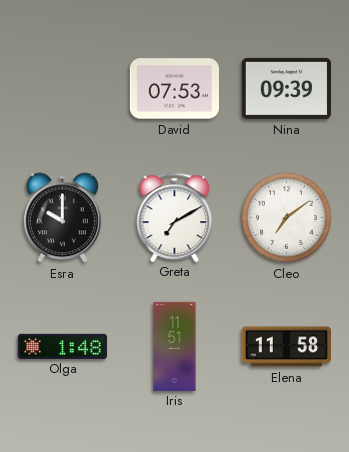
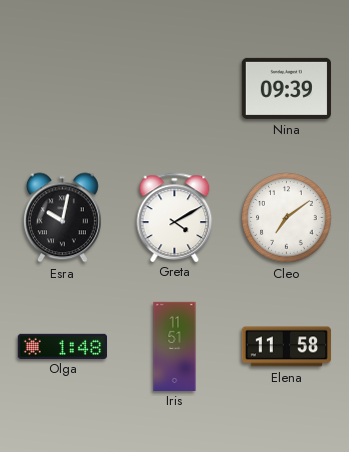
David: 07:53 -> none (174, 89)
Esra: 10:00 -> 10:02 (62, 218)
Greta: 7:10 -> 4:10 (175, 217)
